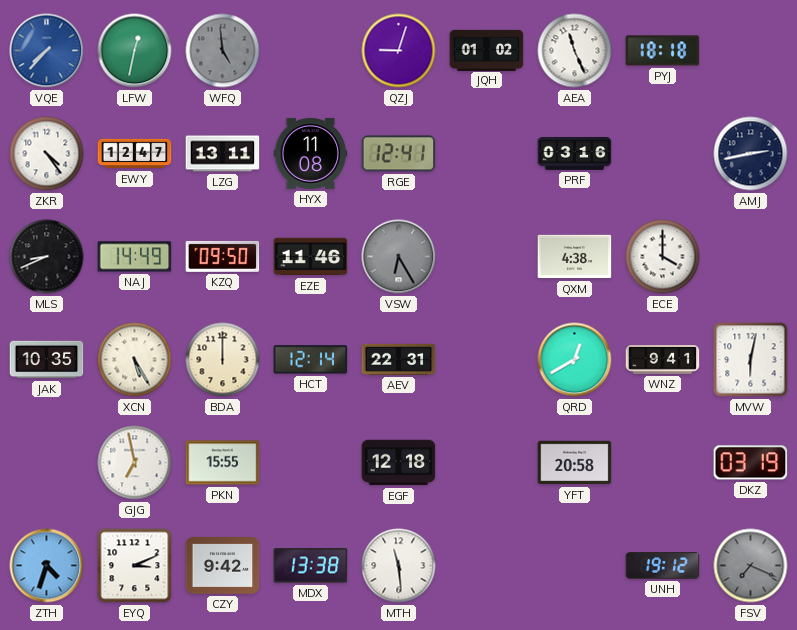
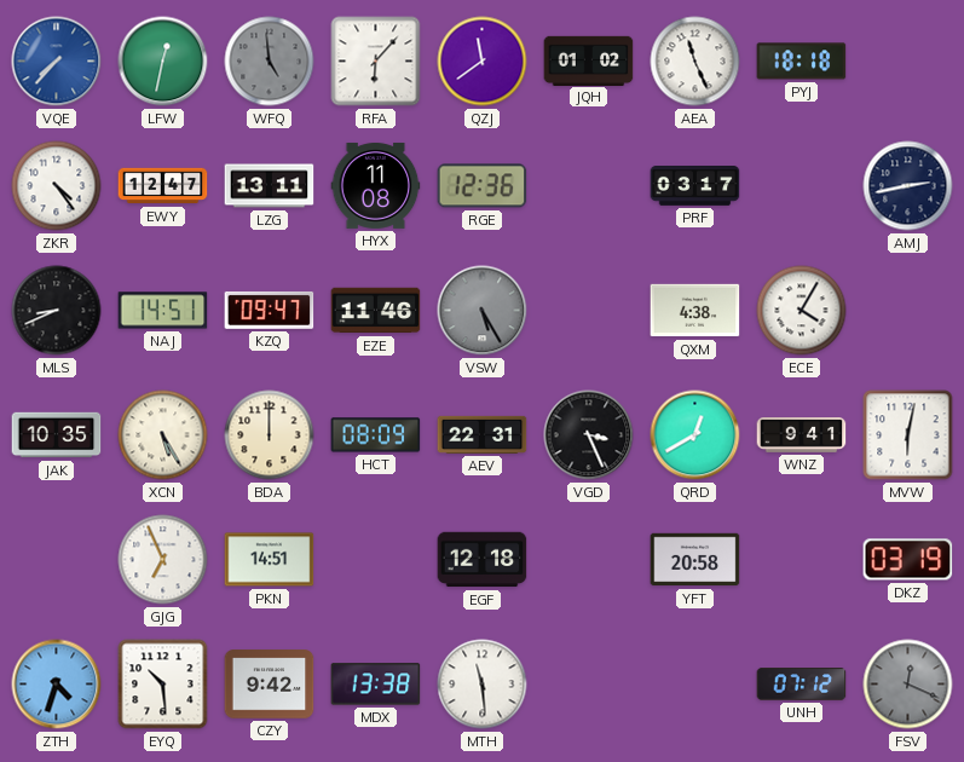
RFA: none -> 6:07 (376, 62)
QZJ: 9:03 -> 11:39 (483, 62)
RGE: 12:41 -> 12:36 (483, 186)
PRF: 03:16 -> 03:17 (695, 186)
NAJ: 14:49 -> 14:51 (163, 311)
KZQ: 09:50 -> 09:47 (270, 310)
VSW: 6:25 -> 5:25 (483, 311)
ECE: 4:00 -> 4:05 (802, 311)
HCT: 12:14 -> 08:09 (376, 435)
VGD: none -> 3:26 (589, 435)
GJG: 6:58 -> 6:56 (163, 560)
PKN: 15:55 -> 14:51 (270, 560)
EYQ: 3:11 -> 10:29 (163, 685)
UNH: 19:12 -> 07:12 (802, 685)
FSV: 7:19 -> 12:19 (908, 685)
